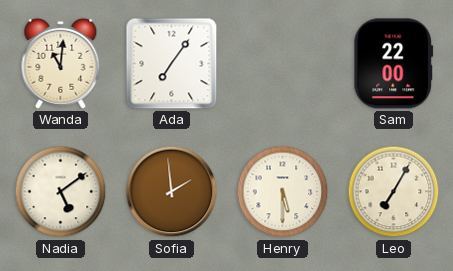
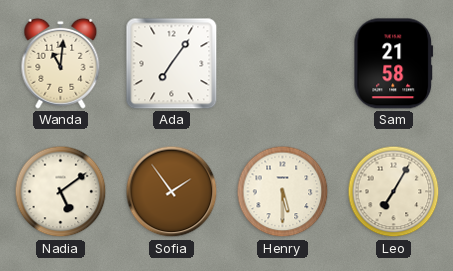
Sam: 22:00 -> 21:58 (394, 64)
Sofia: 1:59 -> 1:54 (172, 192)
